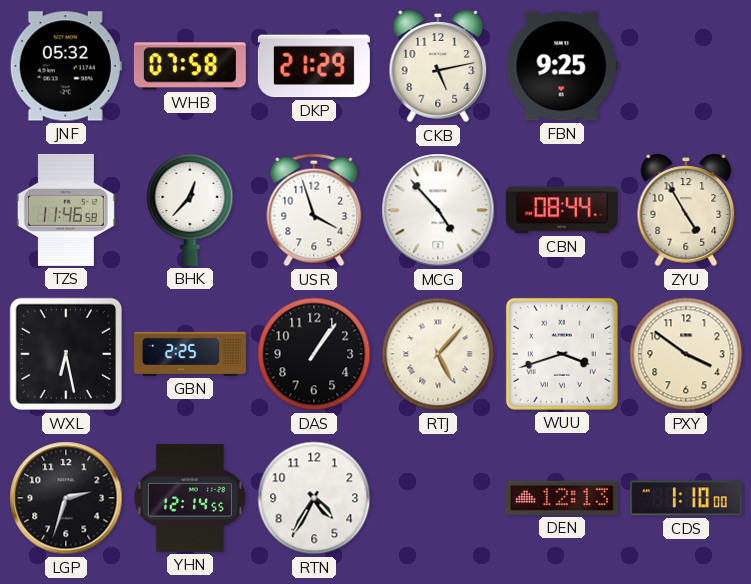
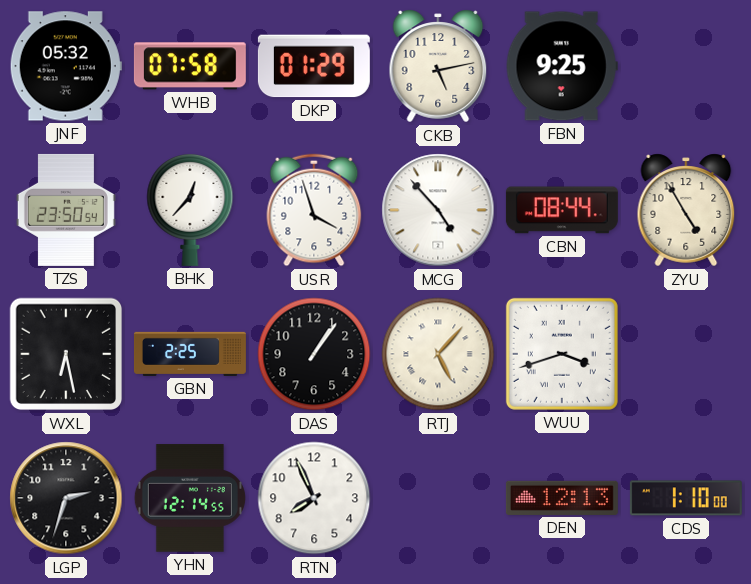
DKP: 21:29 -> 01:29 (314, 66)
TZS: 11:46 -> 23:50 (66, 210)
PXY: 3:51 -> none (686, 354)
RTN: 4:35 -> 7:56 (314, 498)
